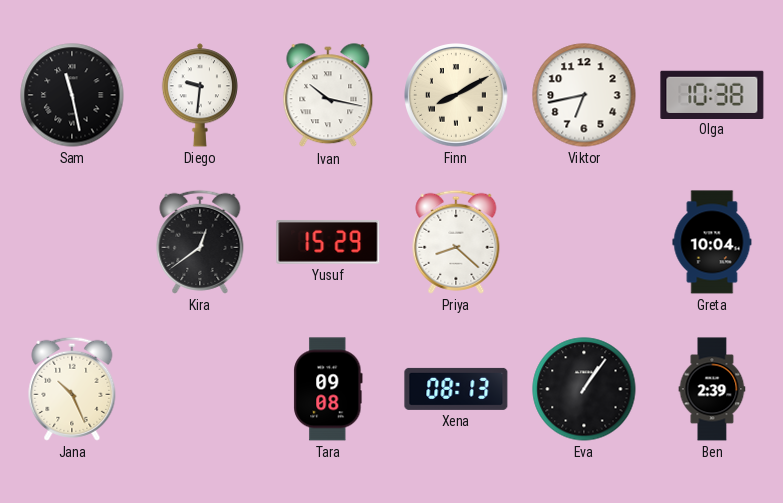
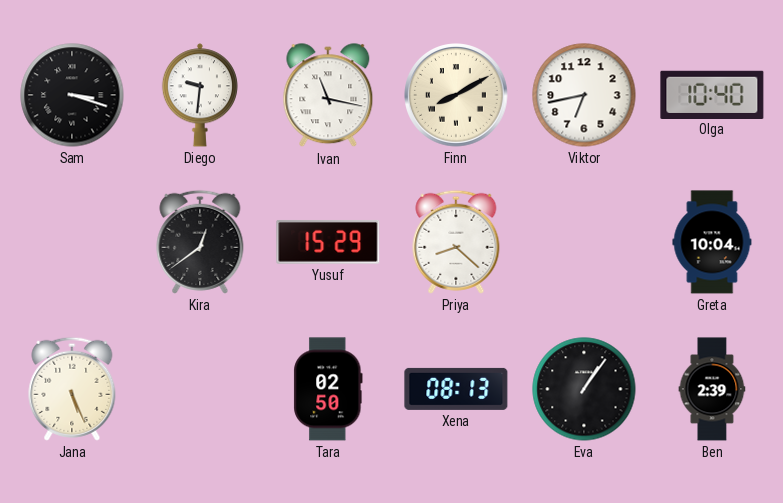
Sam: 11:28 -> 3:18 (72, 95)
Ivan: 10:17 -> 11:17 (328, 96)
Olga: 10:38 -> 10:40 (712, 94)
Jana: 10:26 -> 5:26 (72, 389)
Tara: 09:08 -> 02:50 (328, 389)
